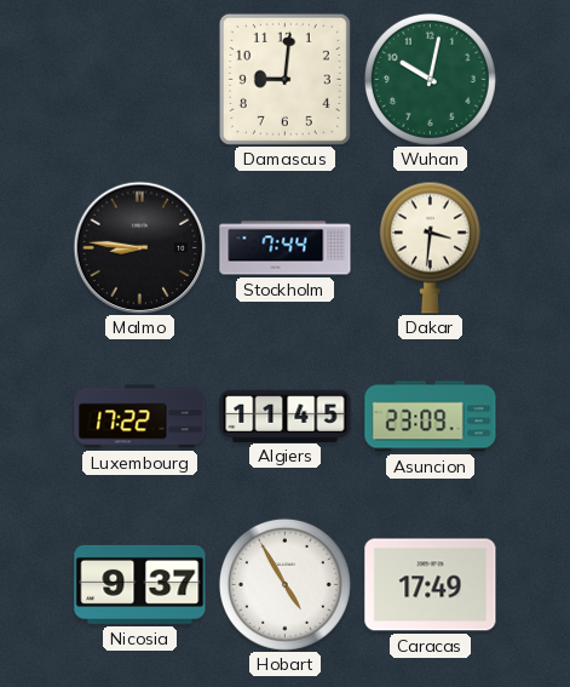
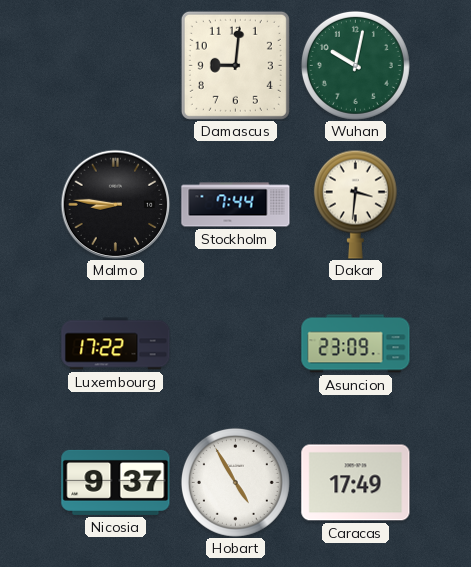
Algiers: 11:45 -> none (286, 416)
